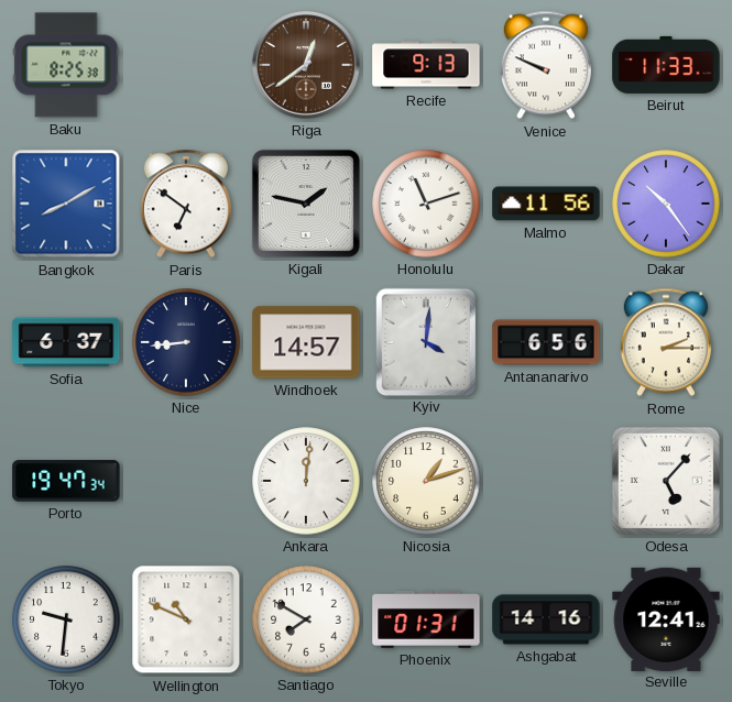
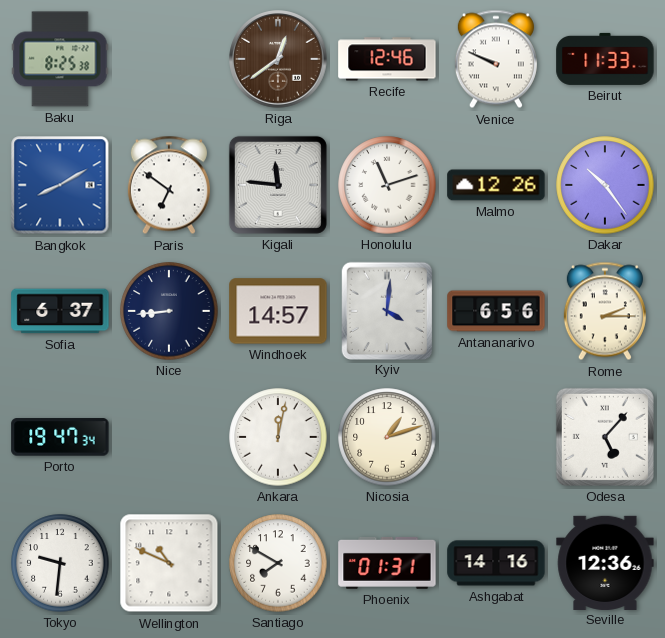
Recife: 9:13 -> 12:46 (387, 59)
Kigali: 1:47 -> 11:46 (278, 185)
Malmo: 11:56 -> 12:26 (496, 185)
Ankara: 12:01 -> 12:02 (278, 437)
Seville: 12:41 -> 12:36 (605, 562)
